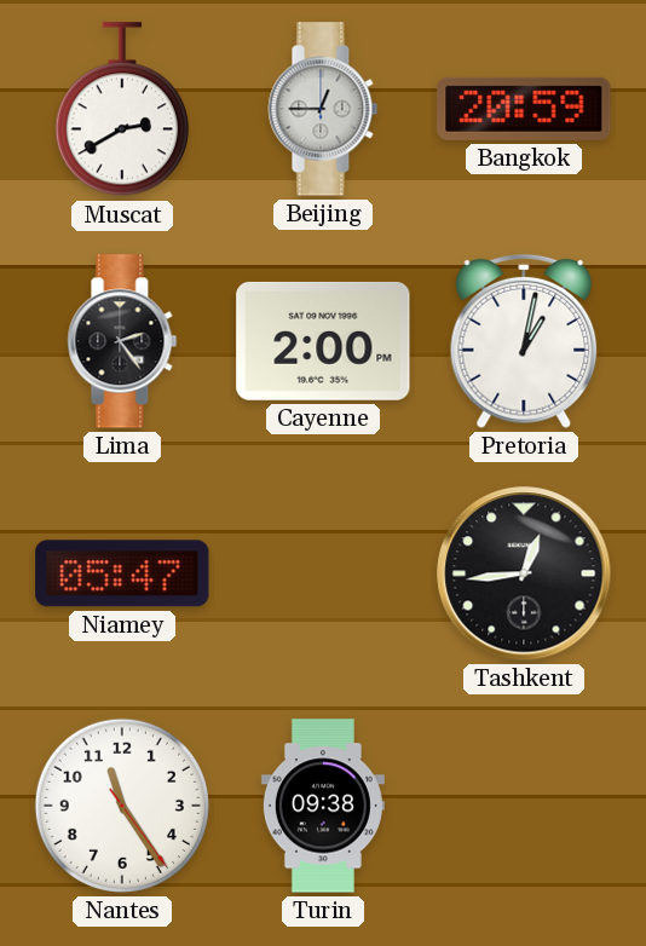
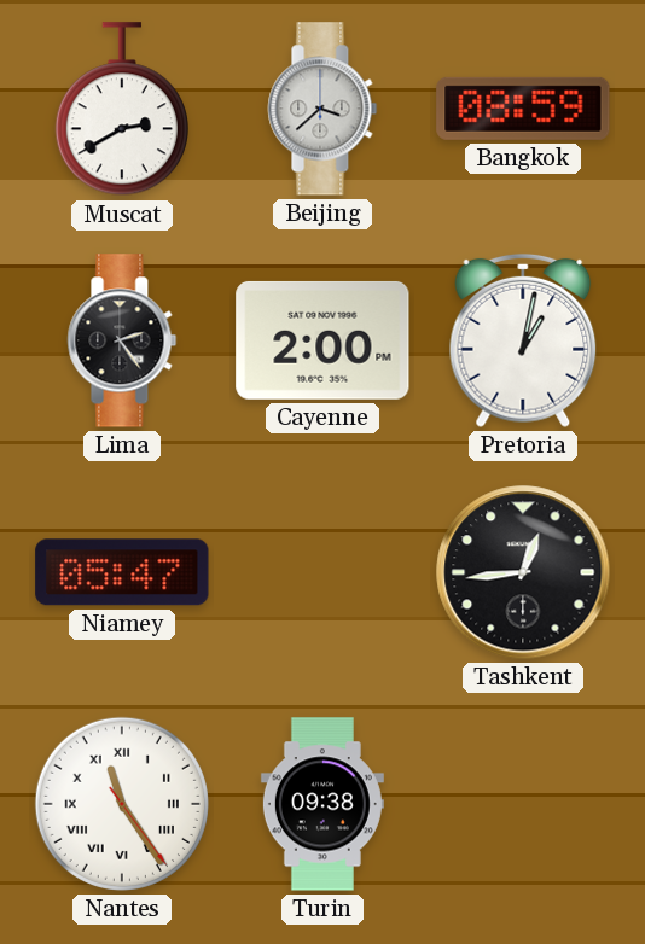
Beijing: 12:45 -> 3:38 (322, 109)
Bangkok: 20:59 -> 08:59 (523, 109)
Nantes numerals: Arabic -> Roman (122, 804)
